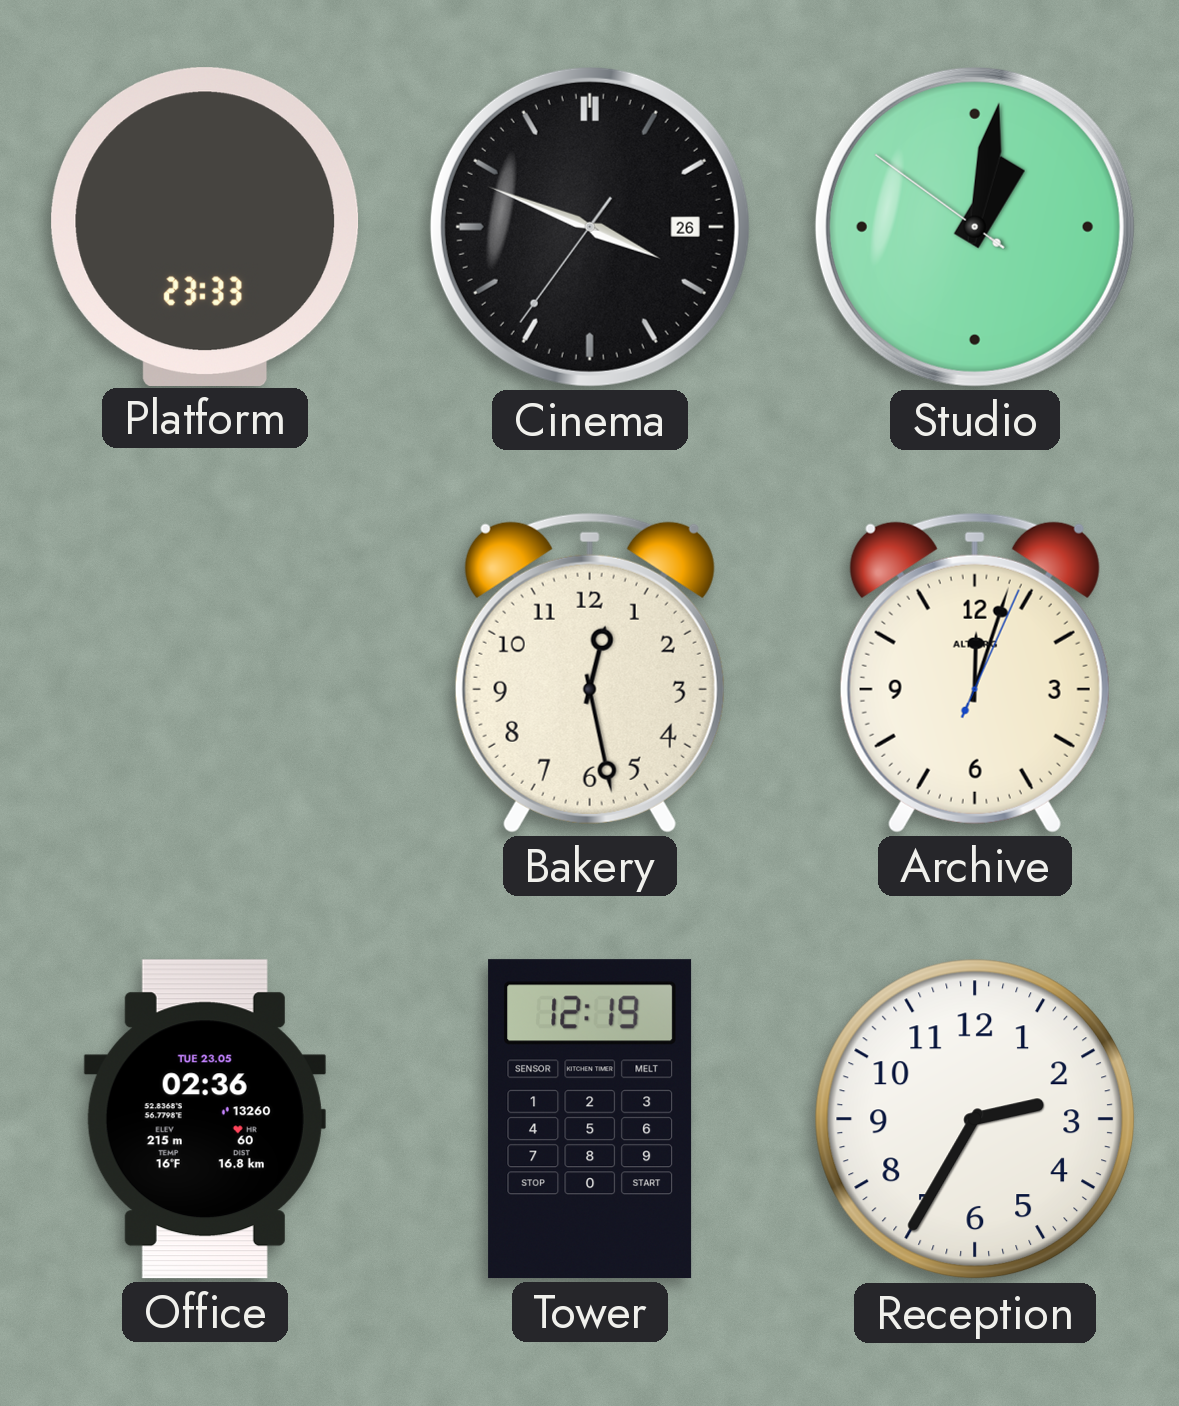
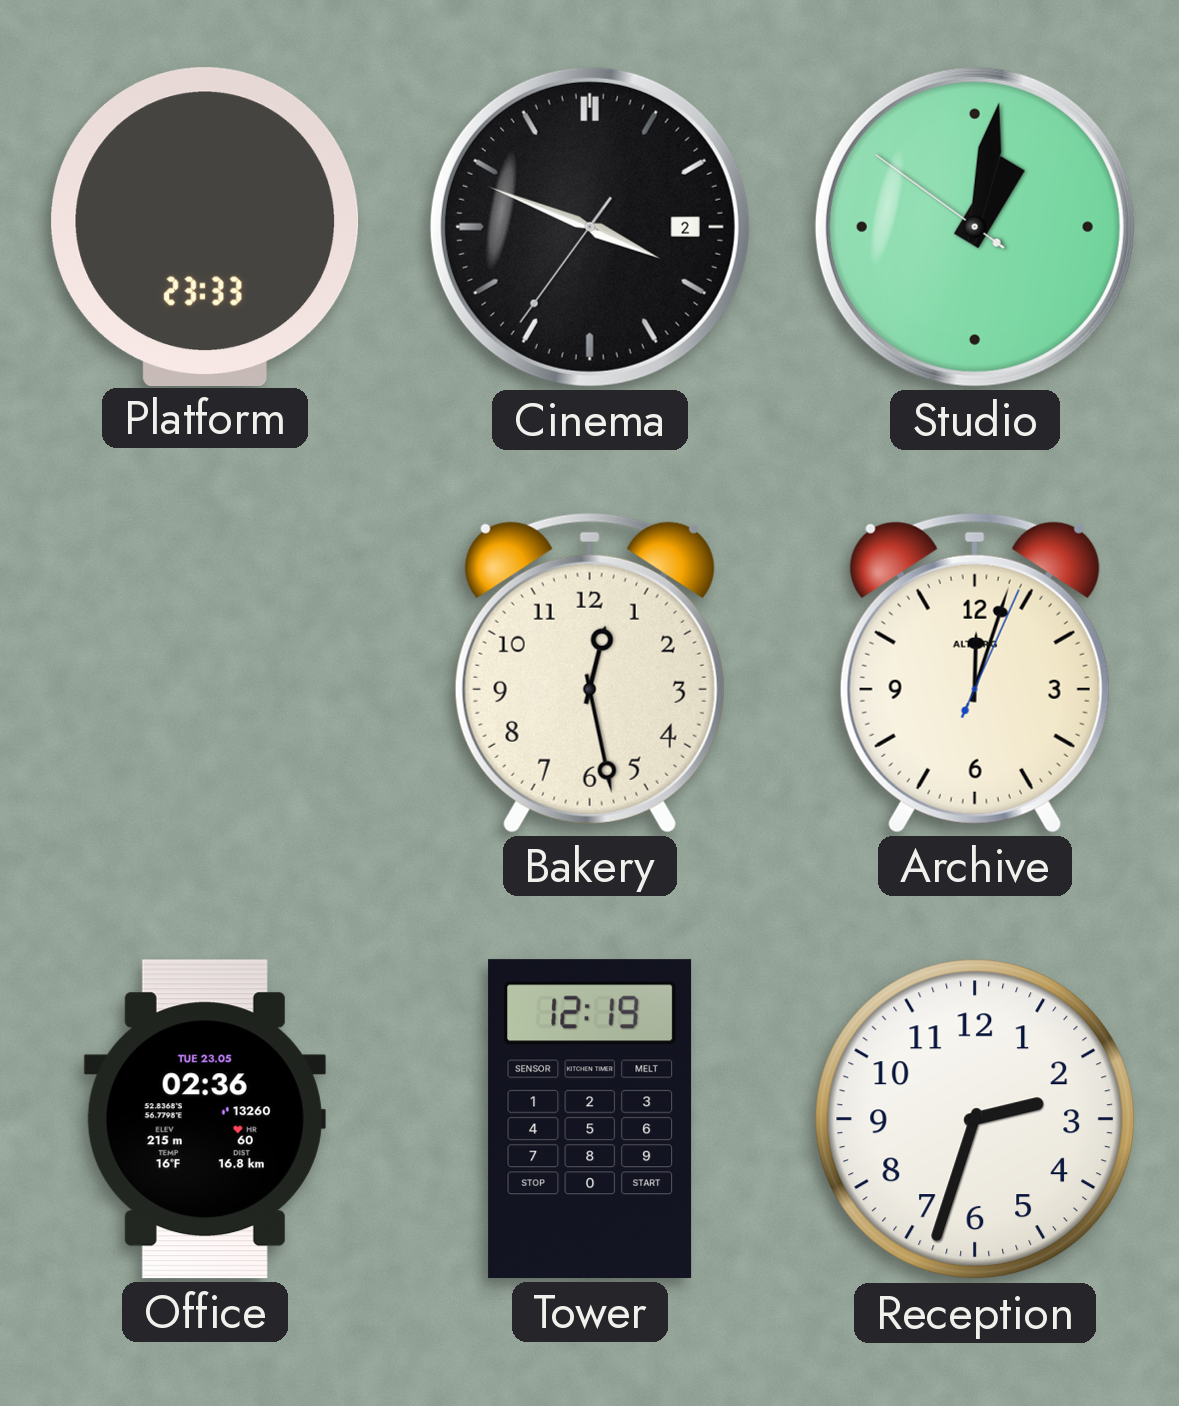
Cinema date: 26 -> 2 (590, 227)
Reception: 2:35 -> 2:33 (975, 1119)
